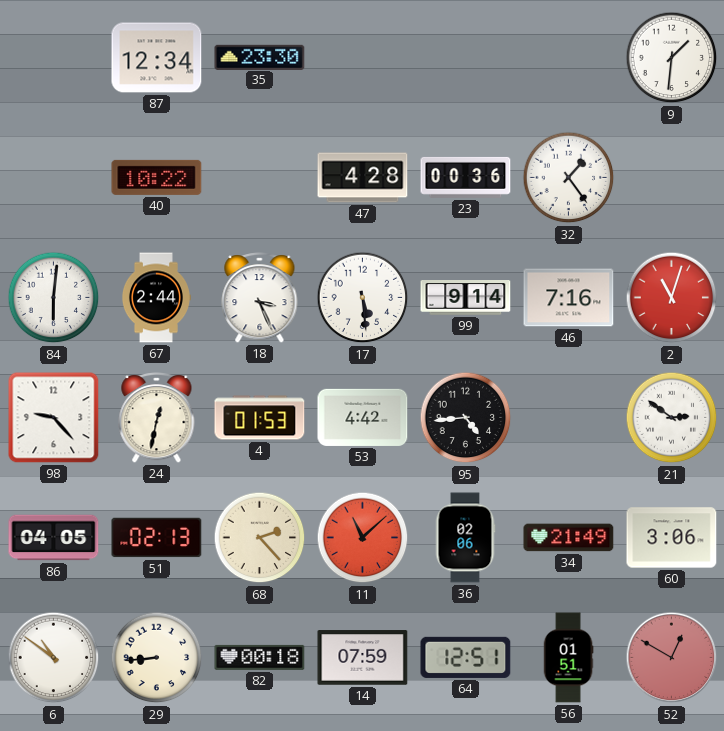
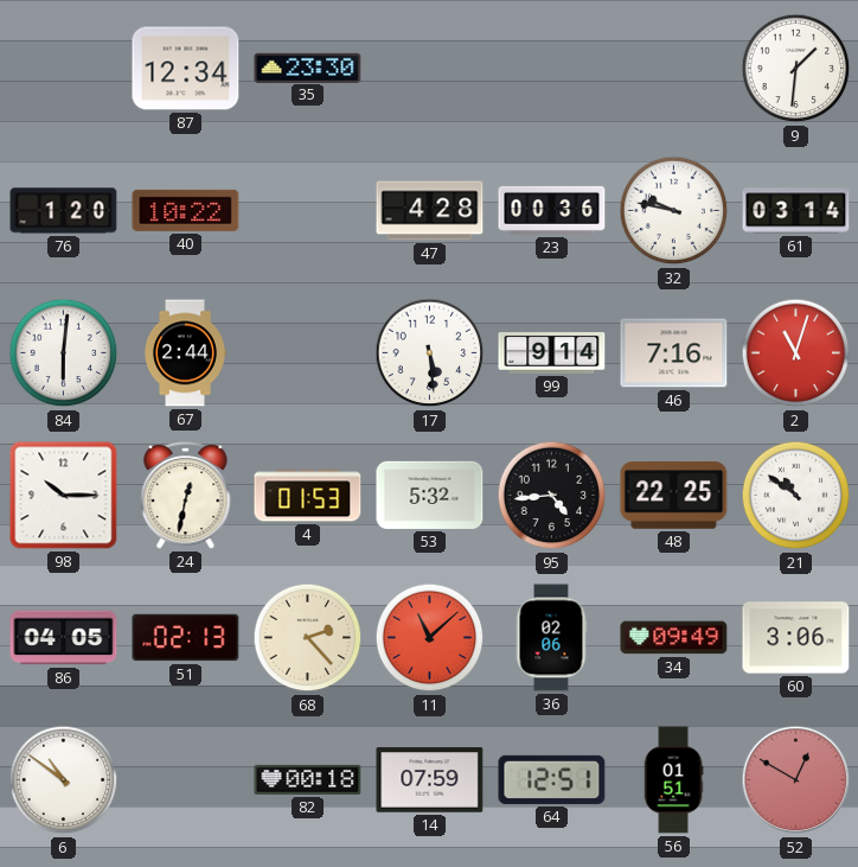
76: none -> 1:20 (64, 211)
32: 1:24 -> 9:47 (674, 211)
61: none -> 03:14 (796, 211)
18: 3:26 -> none (260, 298)
98: 9:23 -> 10:15 (64, 496)
53: 4:42 -> 5:32 (430, 495)
48: none -> 22:25 (674, 496)
21: 2:51 -> 10:51 (796, 496)
34: 21:49 -> 09:49 (674, 638)
29: 8:44 -> none (157, 658)
